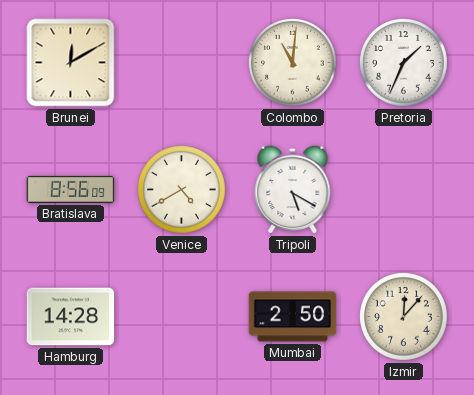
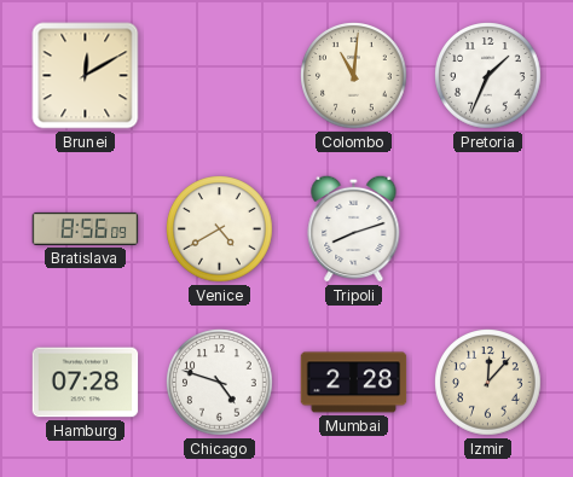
Tripoli: 5:20 -> 8:12 (354, 228)
Hamburg: 14:28 -> 07:28 (86, 383)
Chicago: none -> 4:48 (220, 383)
Mumbai: 2:50 -> 2:28 (354, 383)
